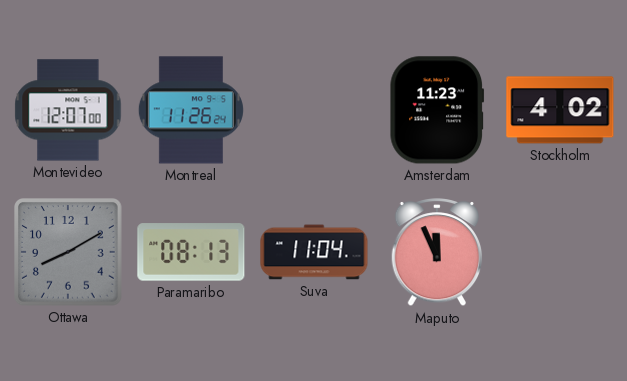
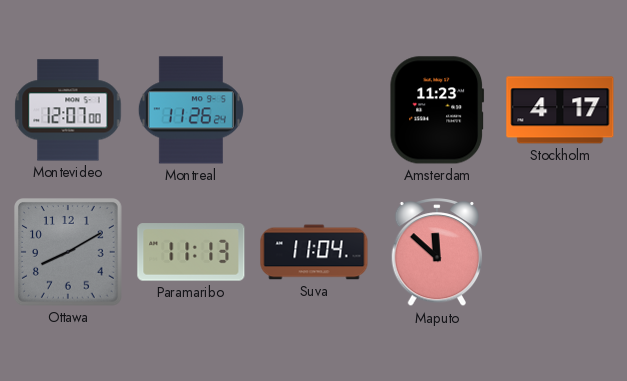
Stockholm: 4:02 -> 4:17 (560, 110)
Paramaribo: 08:13 -> 11:13 (191, 252)
Maputo: 11:56 -> 11:52 (437, 253)
